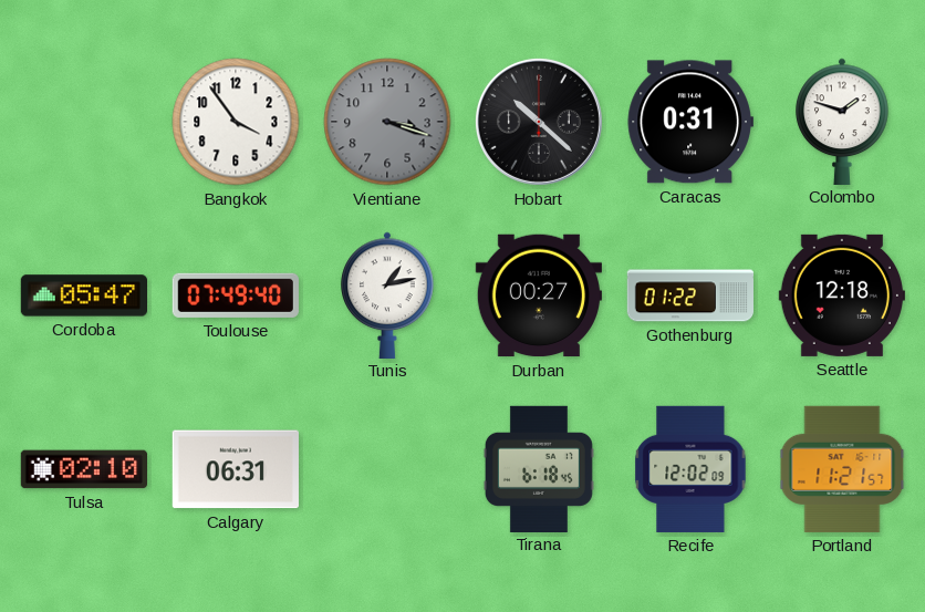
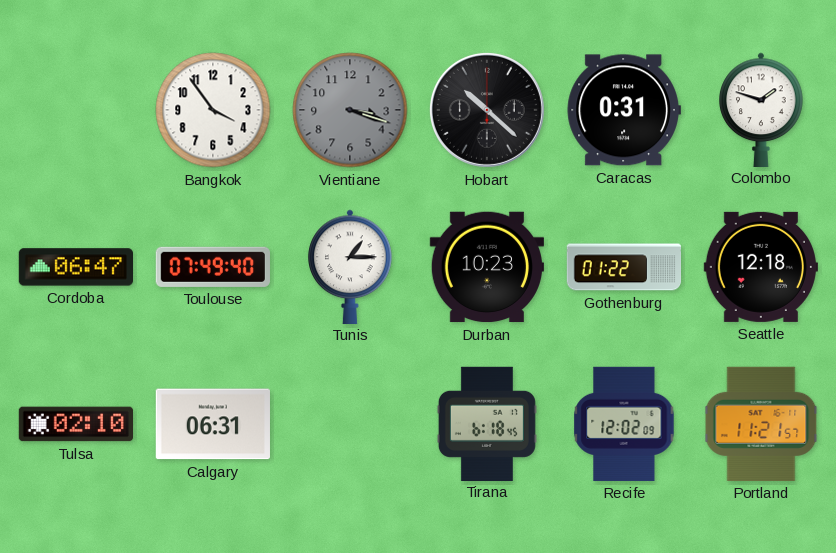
Cordoba: 05:47 -> 06:47 (75, 267)
Tunis: 1:13 -> 1:15 (350, 266)
Durban: 00:27 -> 10:23 (486, 267)
